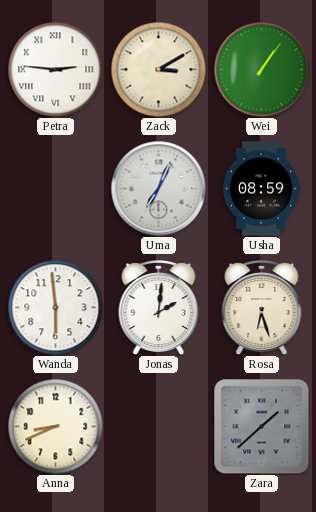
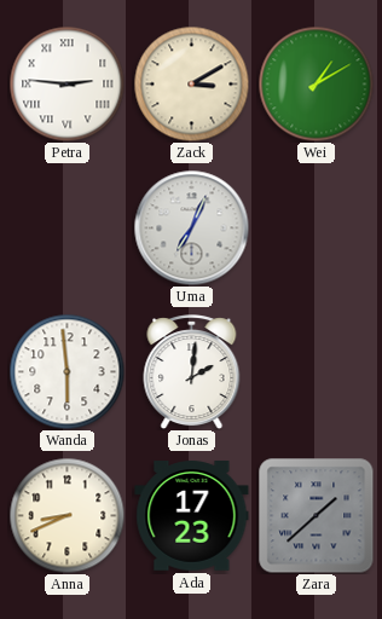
Wei: 1:06 -> 1:10 (316, 83)
Usha: 08:59 -> none (261, 189)
Rosa: 6:27 -> none (262, 308)
Ada: none -> 17:23 (192, 516)
